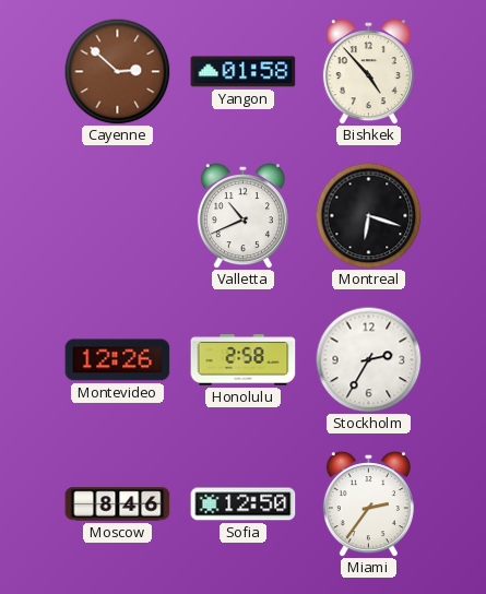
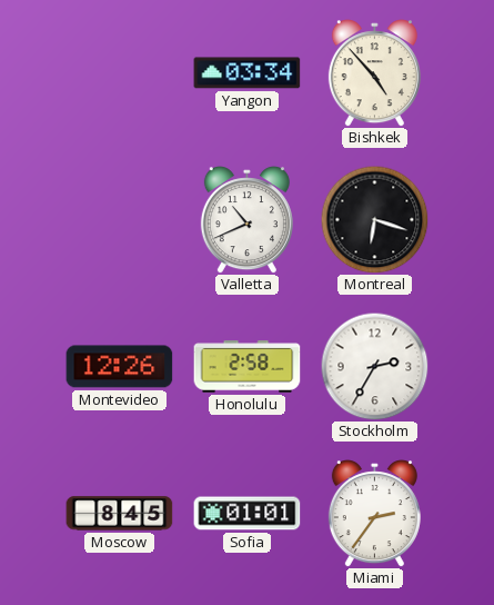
Cayenne: 2:52 -> none (117, 71)
Yangon: 01:58 -> 03:34 (248, 73)
Moscow: 8:46 -> 8:45 (120, 514)
Sofia: 12:50 -> 01:01 (248, 514)
